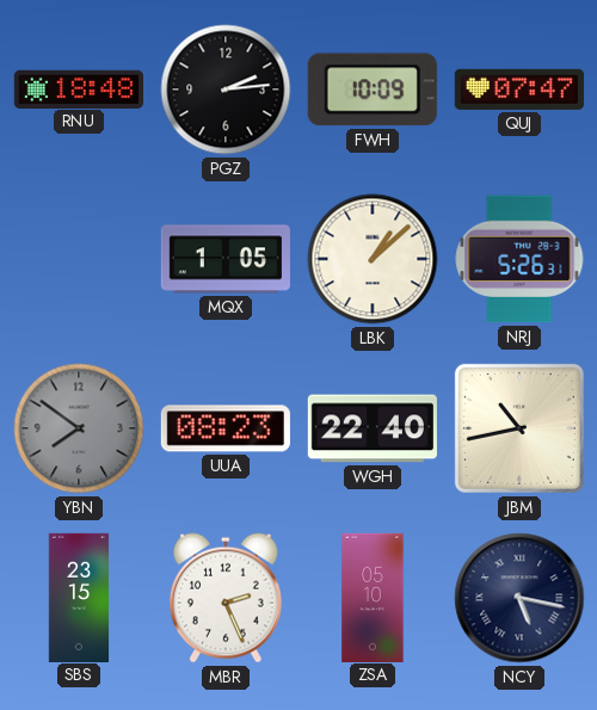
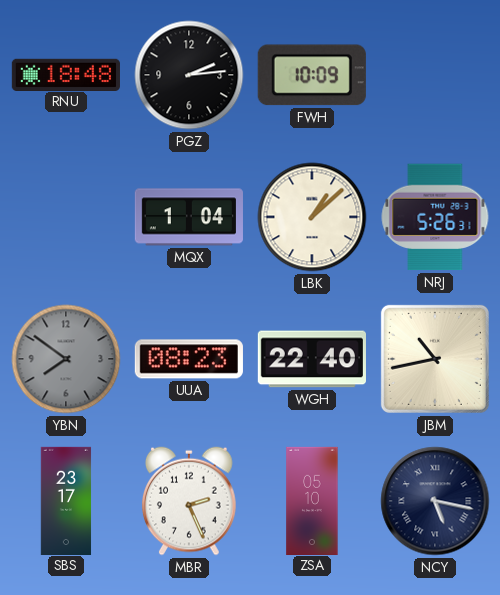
QUJ: 07:47 -> none (519, 89)
MQX: 1:05 -> 1:04 (189, 217)
SBS: 23:15 -> 23:17 (66, 500)
